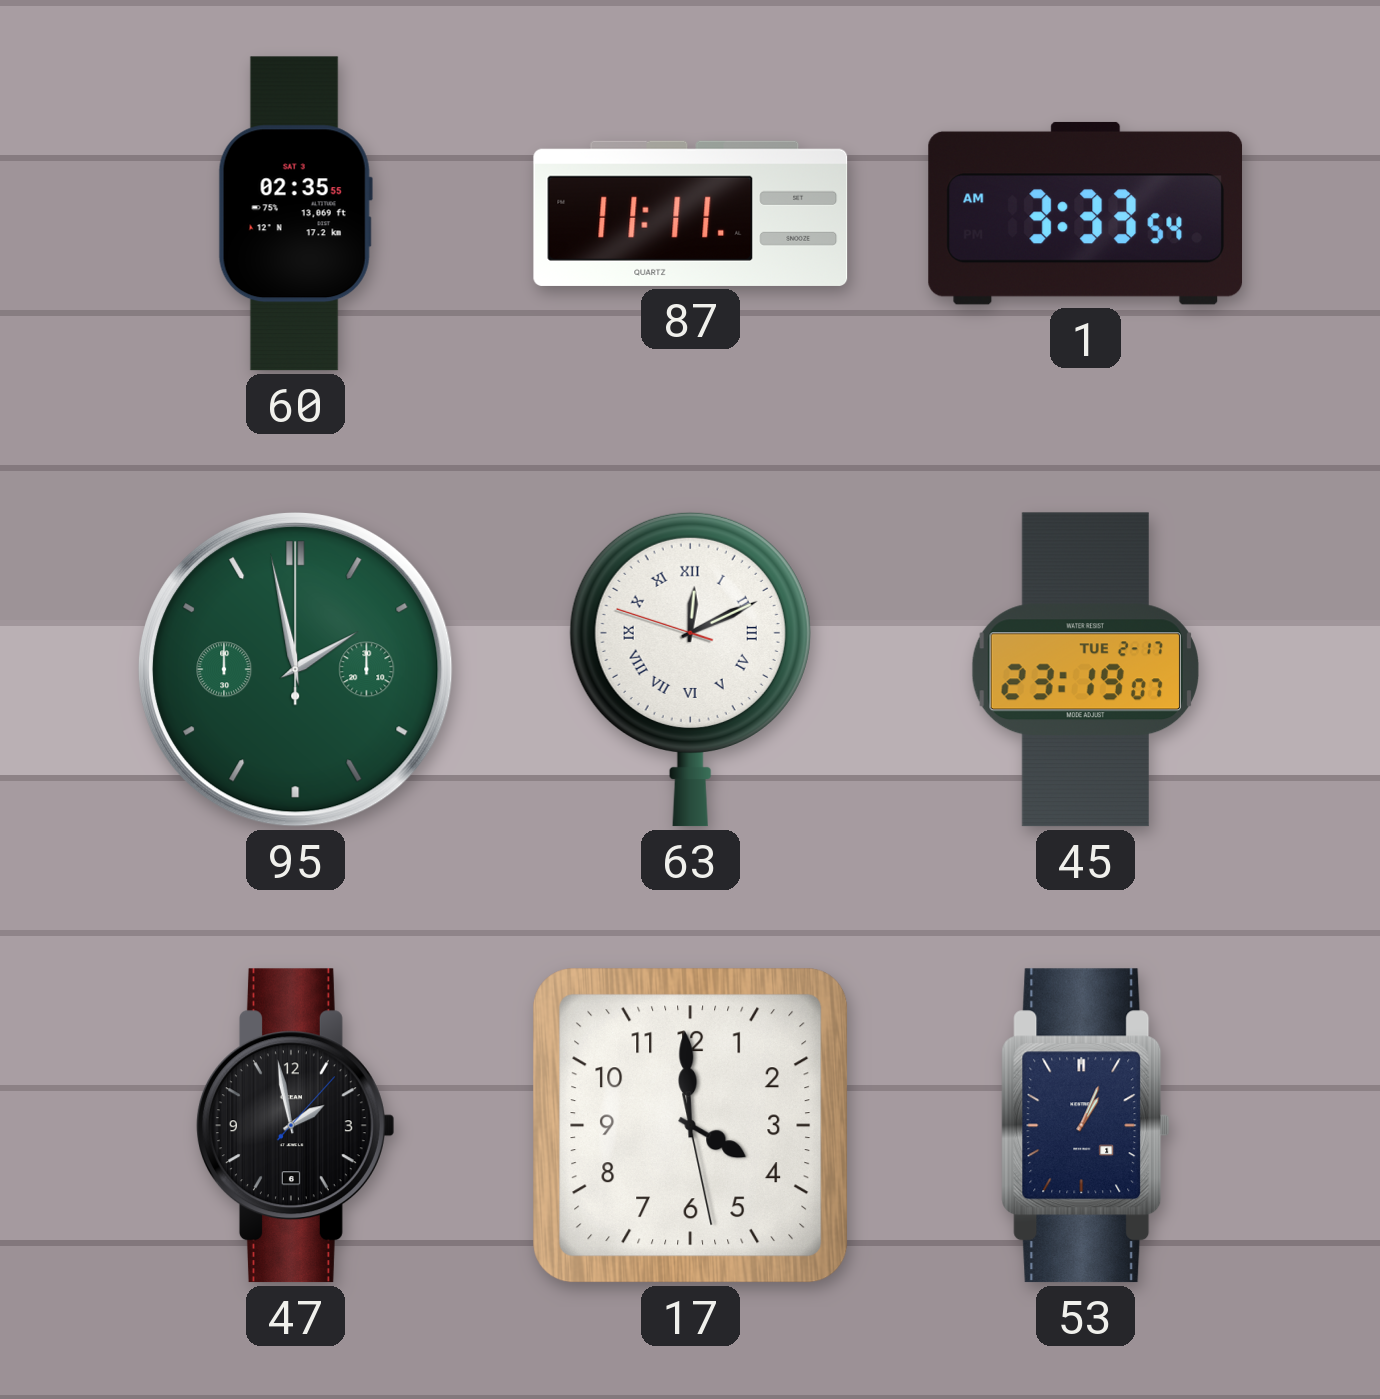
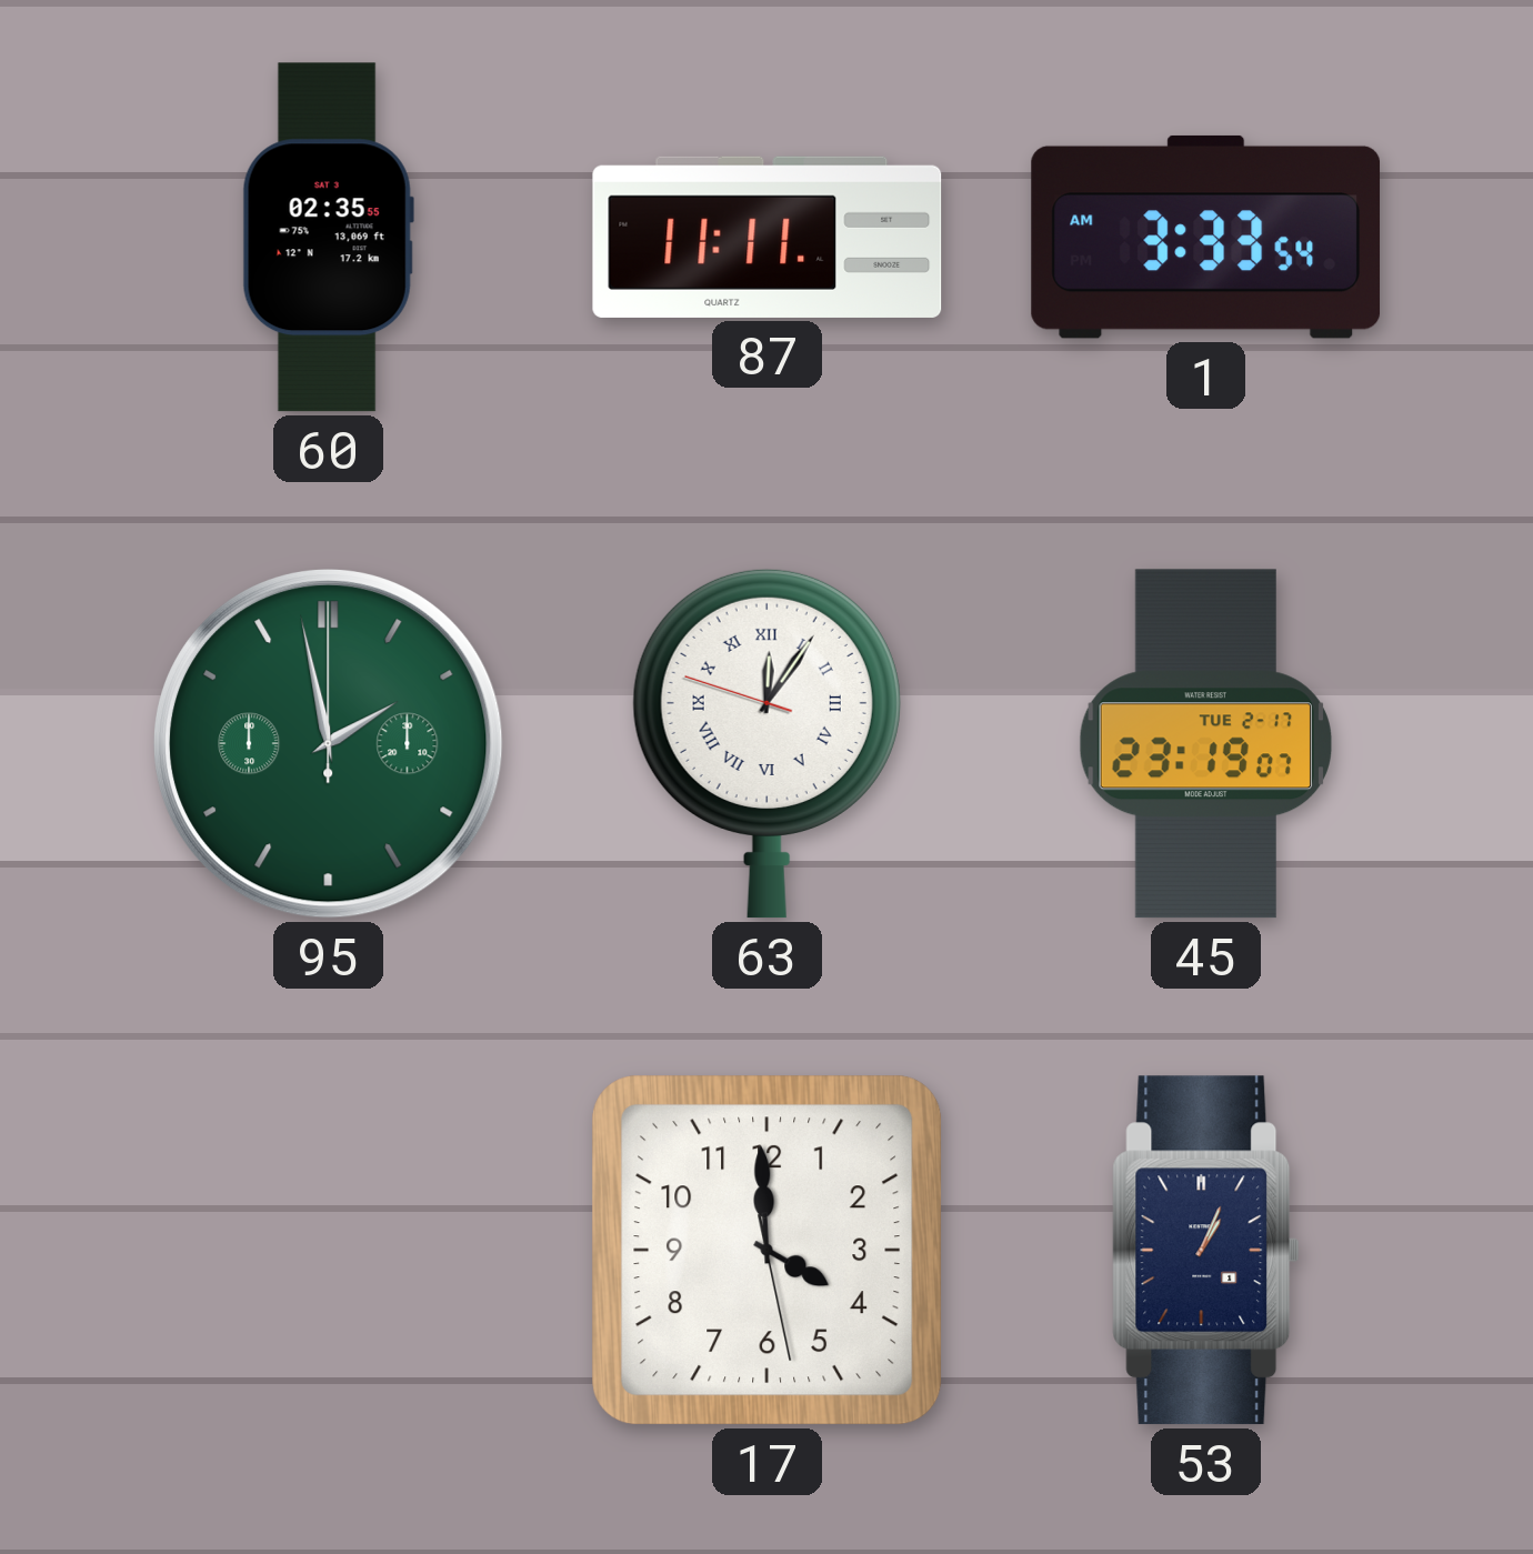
63: 12:10 -> 12:05 (766, 743)
47: 1:58 -> none (295, 1126)
